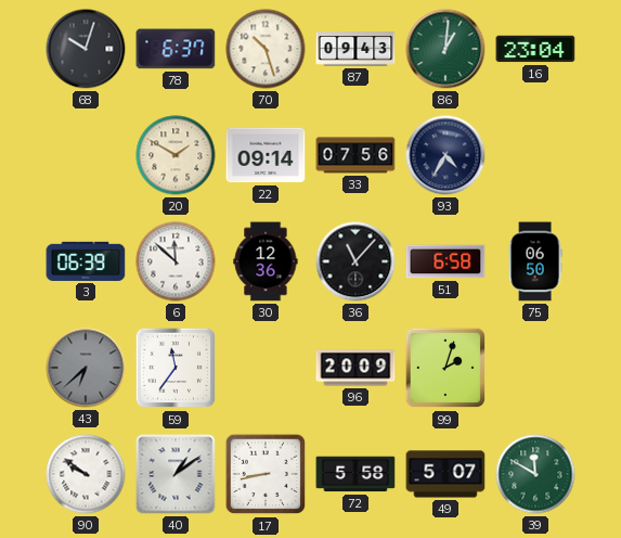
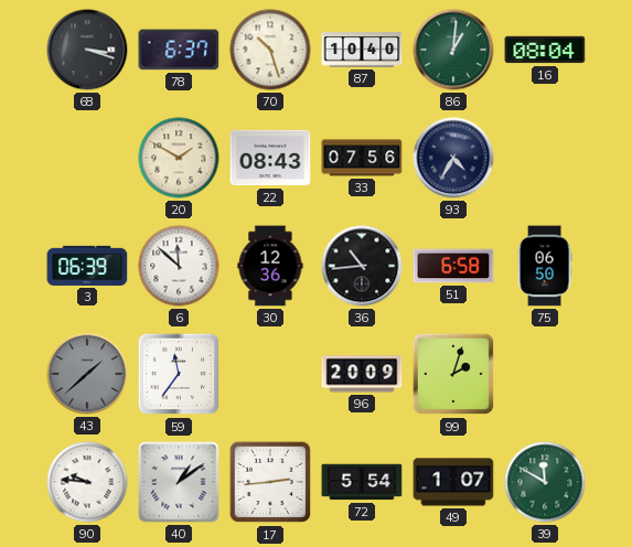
68: 10:03 -> 3:18 (87, 50)
87: 09:43 -> 10:40 (362, 50)
16: 23:04 -> 08:04 (545, 50)
22: 09:14 -> 08:43 (270, 158)
36: 11:07 -> 10:44 (362, 266)
43: 6:38 -> 1:38 (87, 374)
90: 9:51 -> 9:46 (87, 482)
17: 8:43 -> 2:44 (270, 482)
72: 5:58 -> 5:54 (362, 482)
49: 5:07 -> 1:07 (453, 482)
